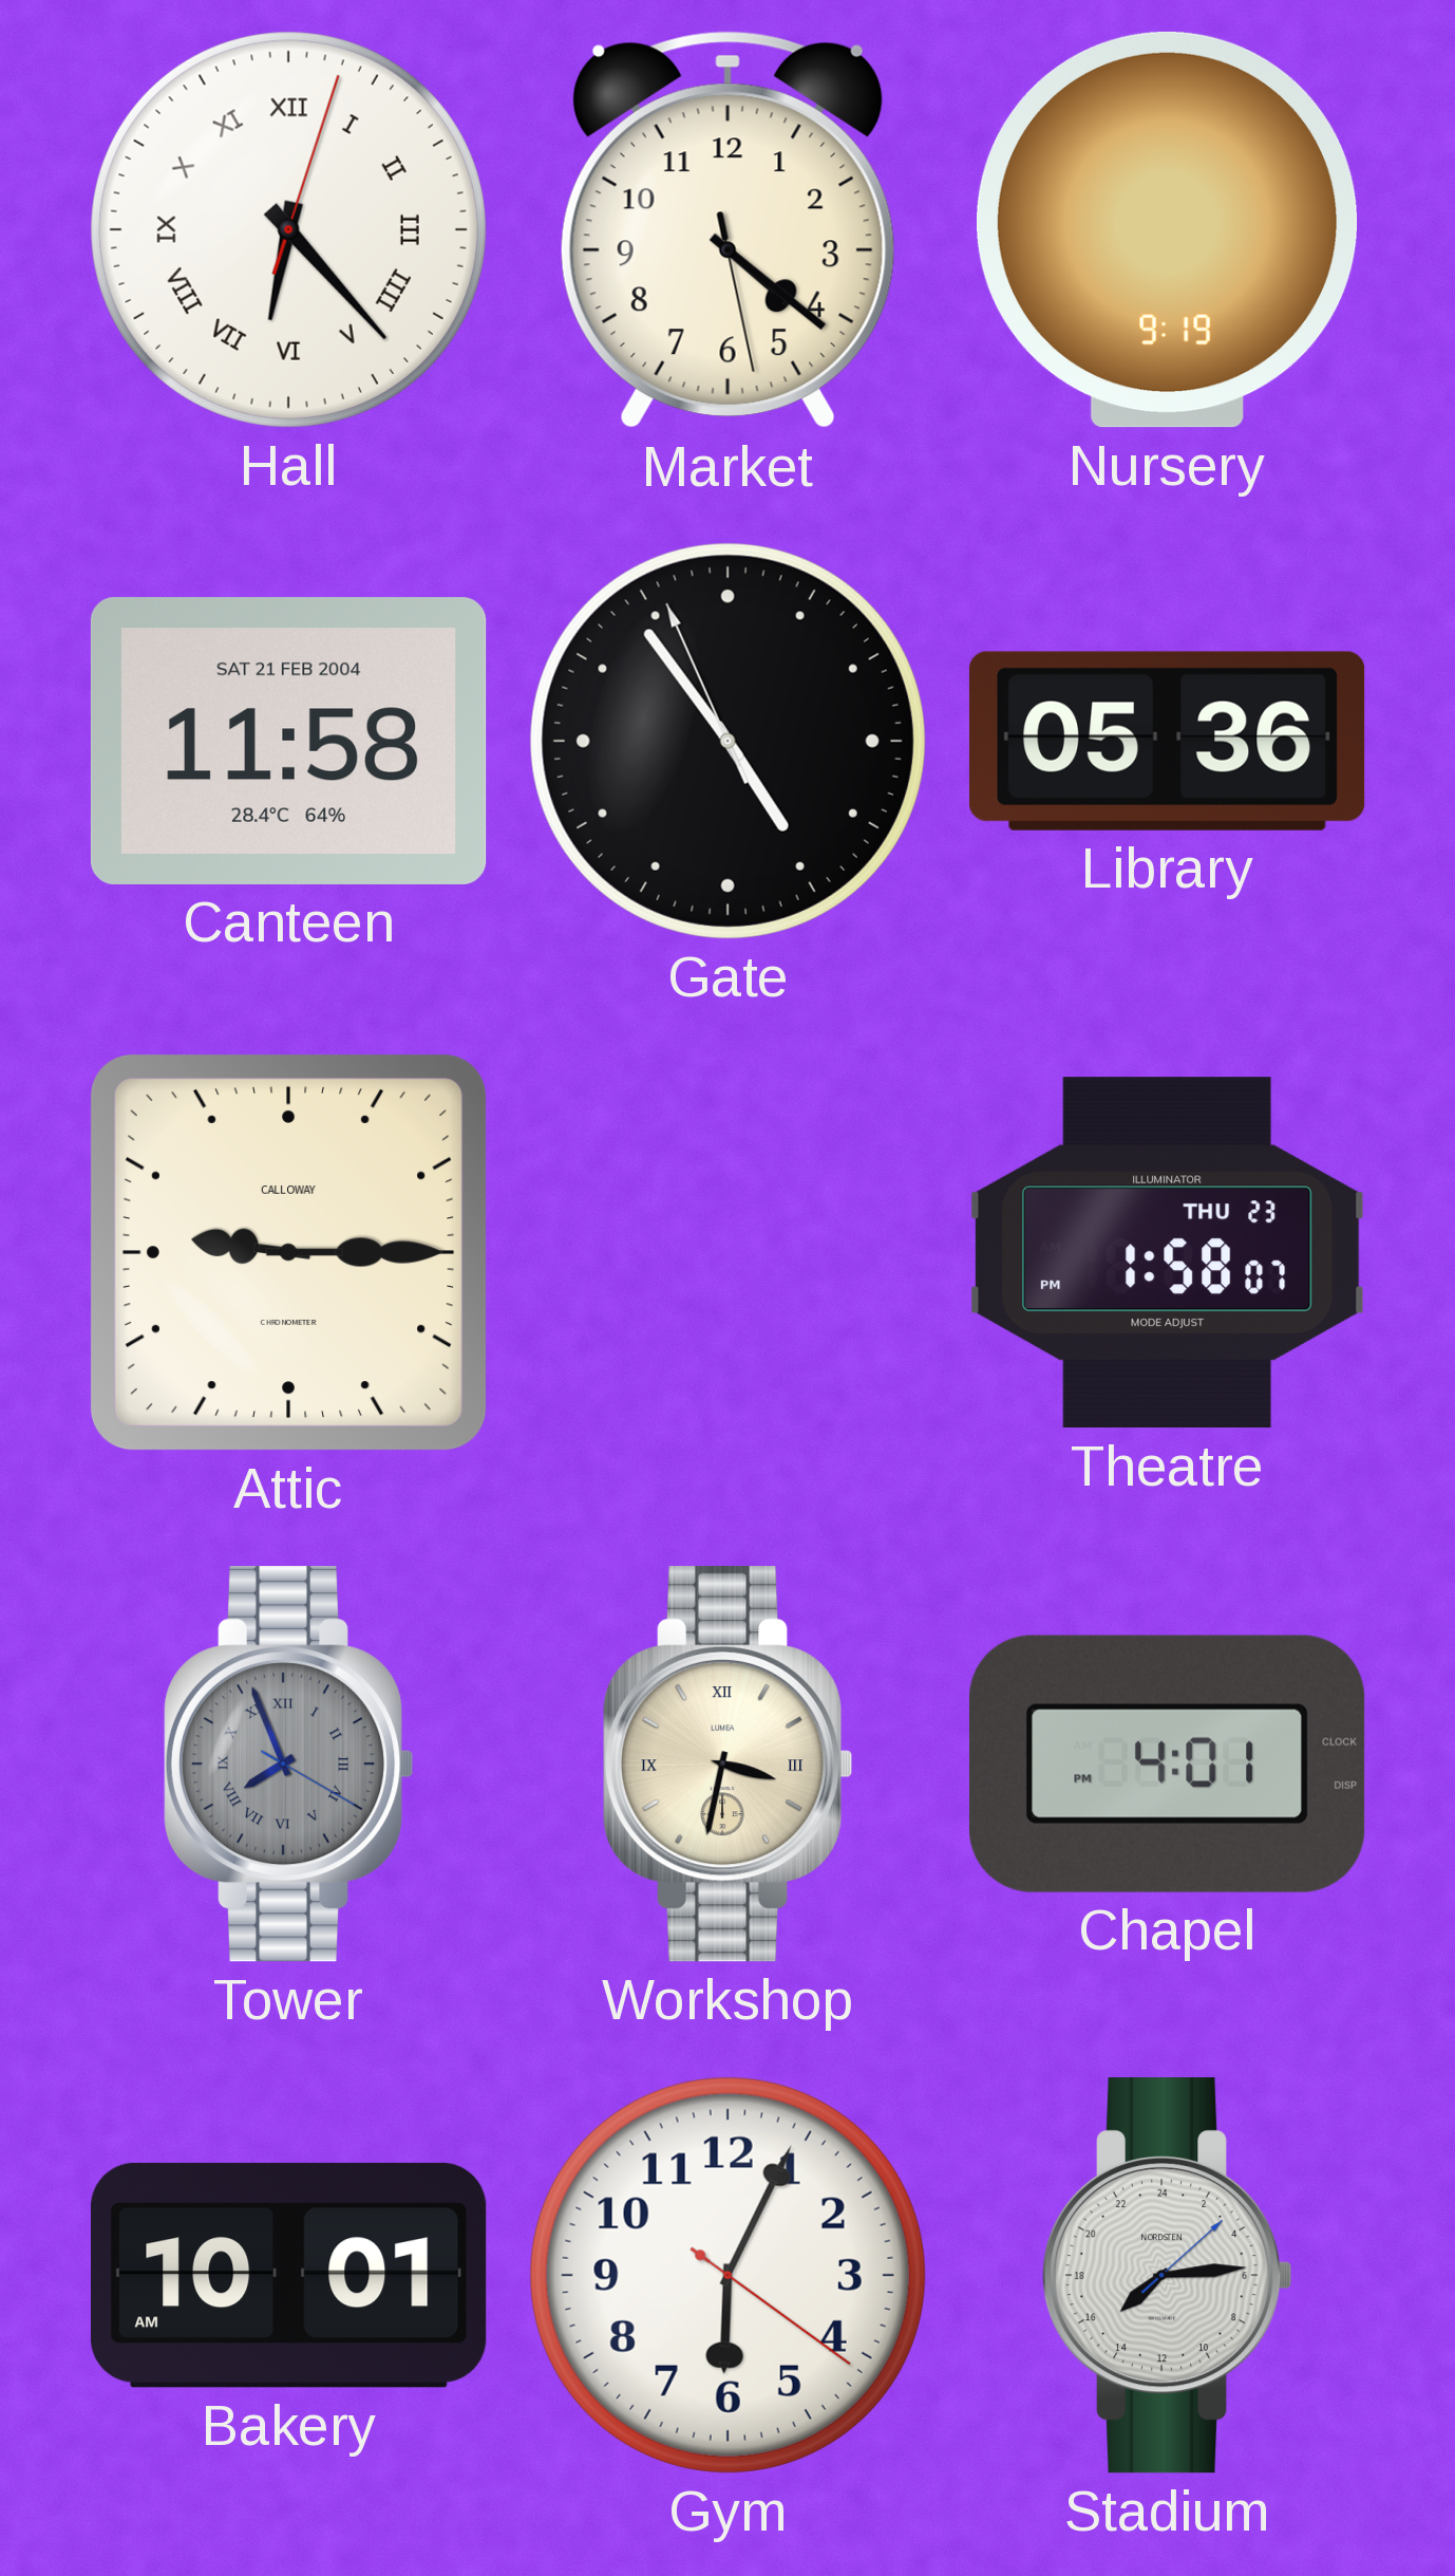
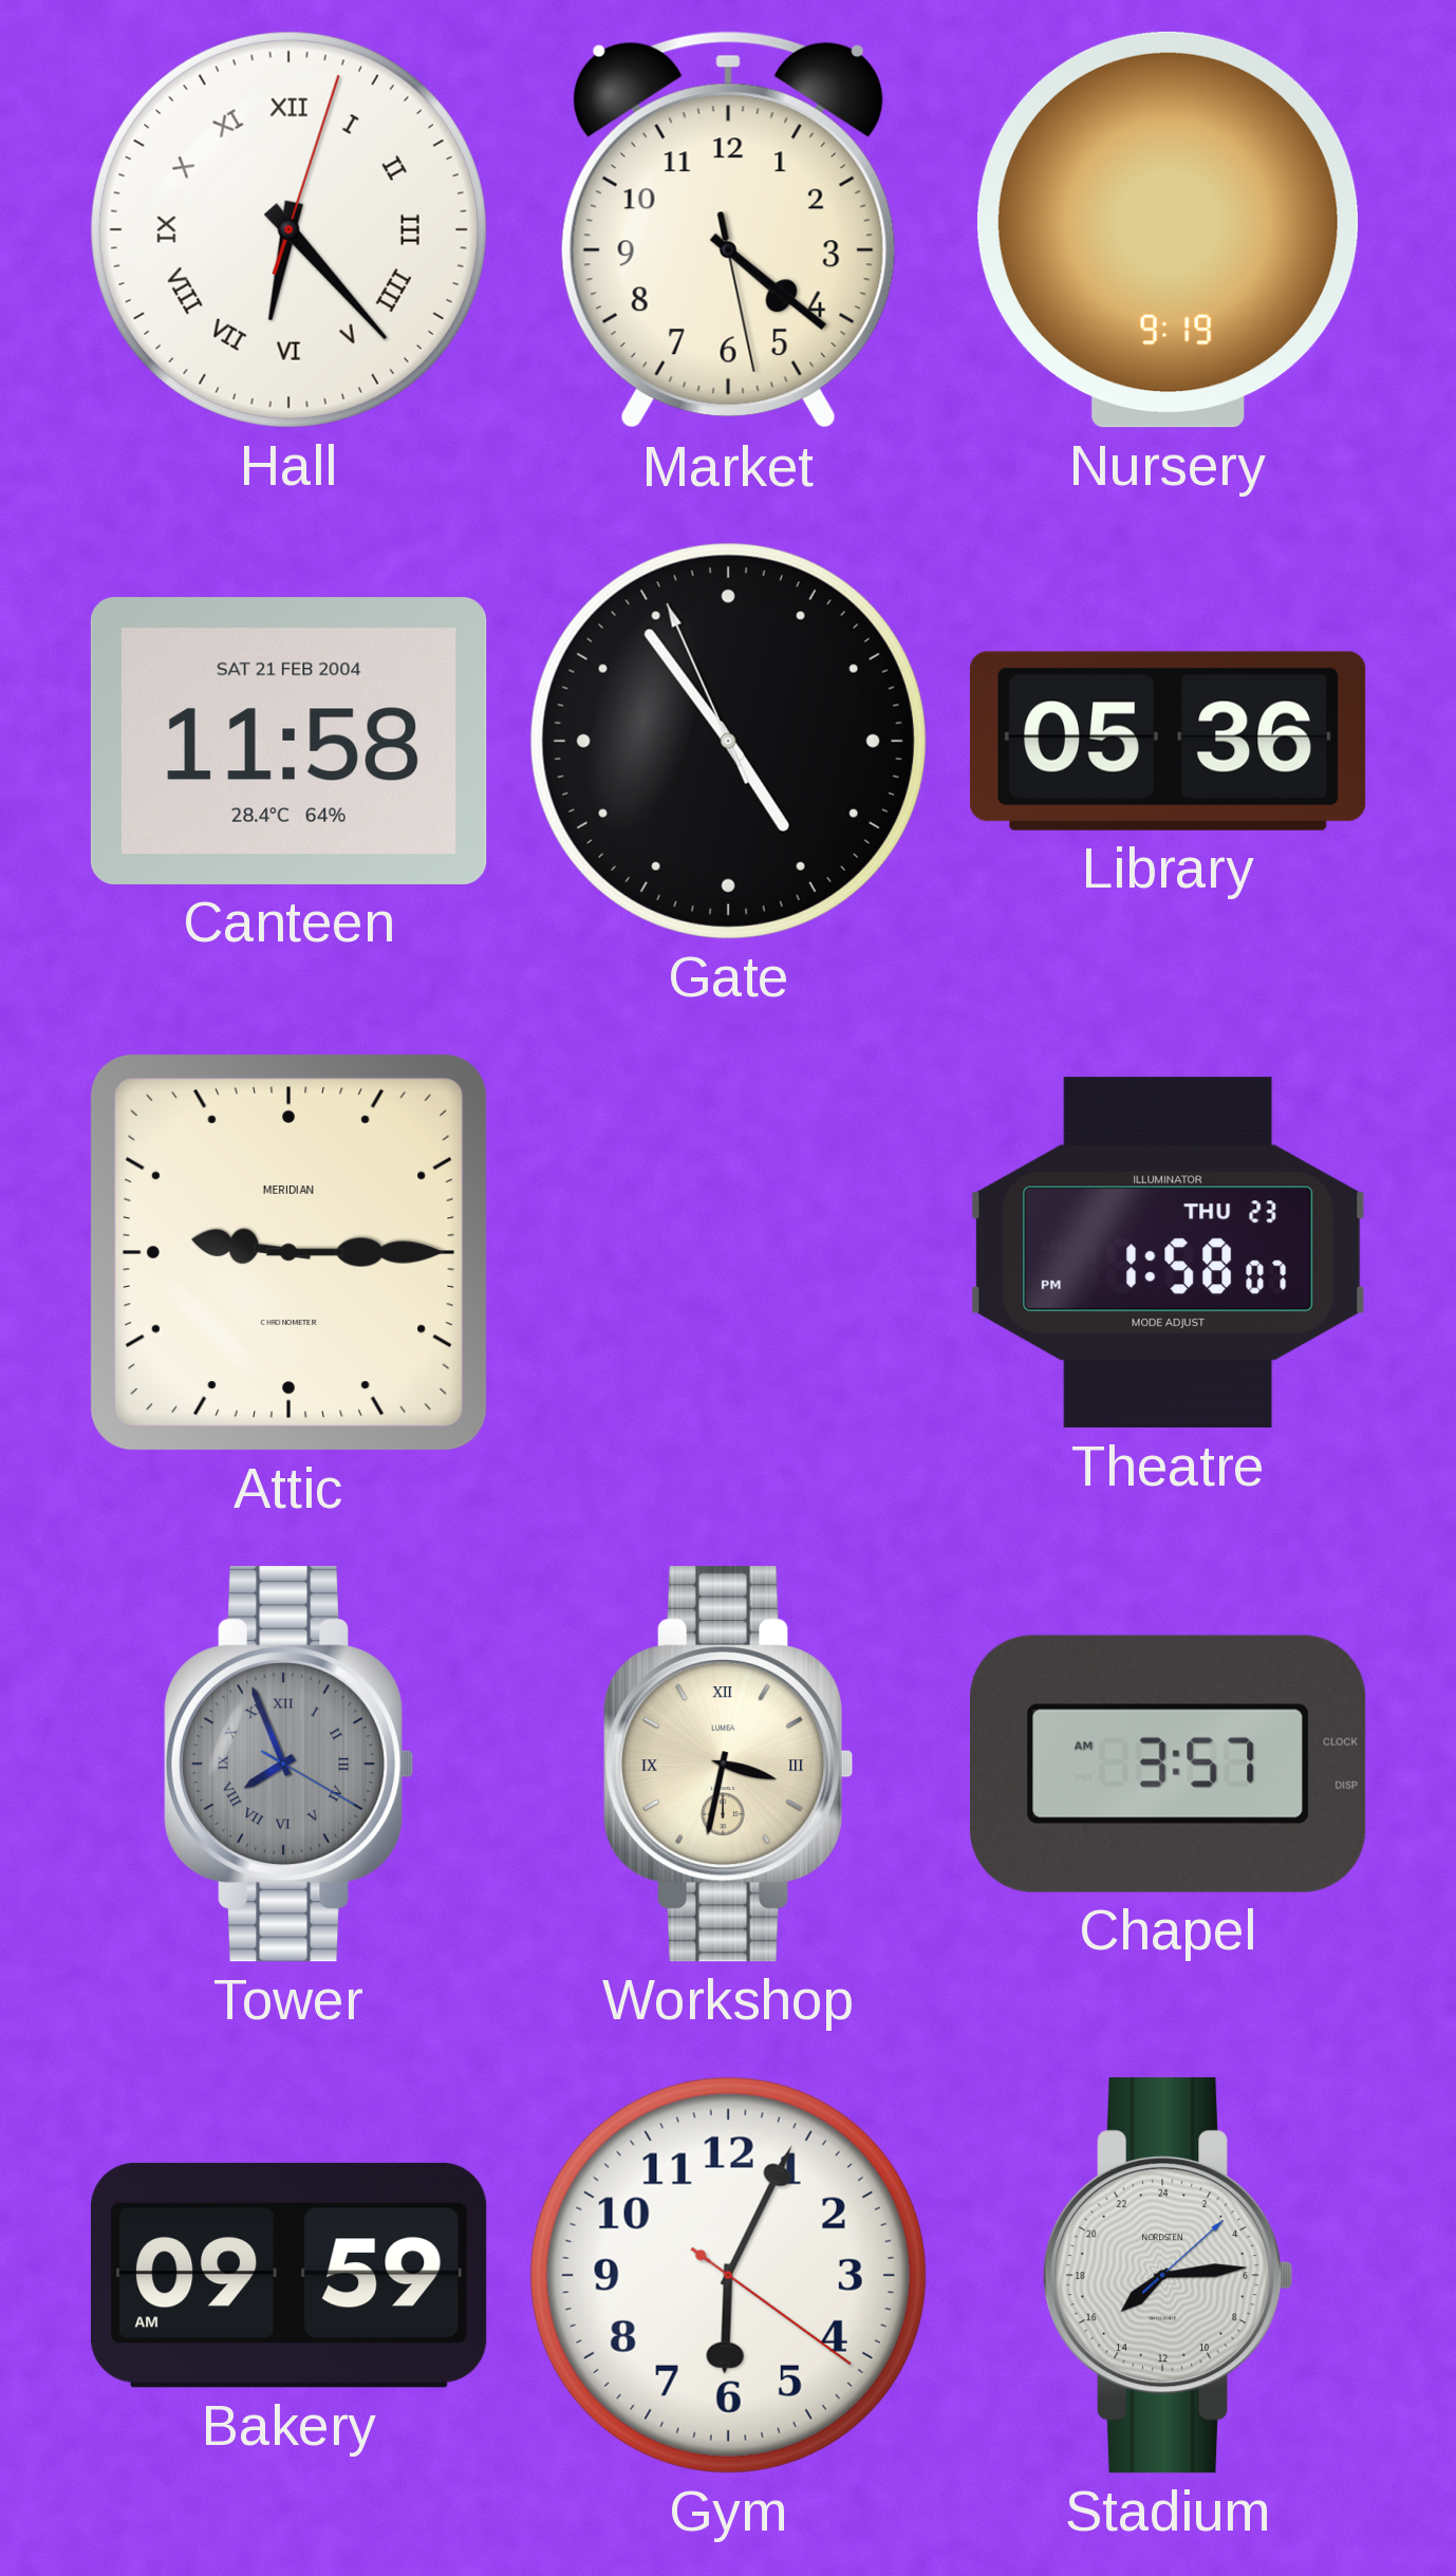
Attic brand: CALLOWAY -> MERIDIAN (288, 1252)
Chapel: 4:01 -> 3:57 (1168, 1763)
Bakery: 10:01 -> 09:59 (290, 2275)
